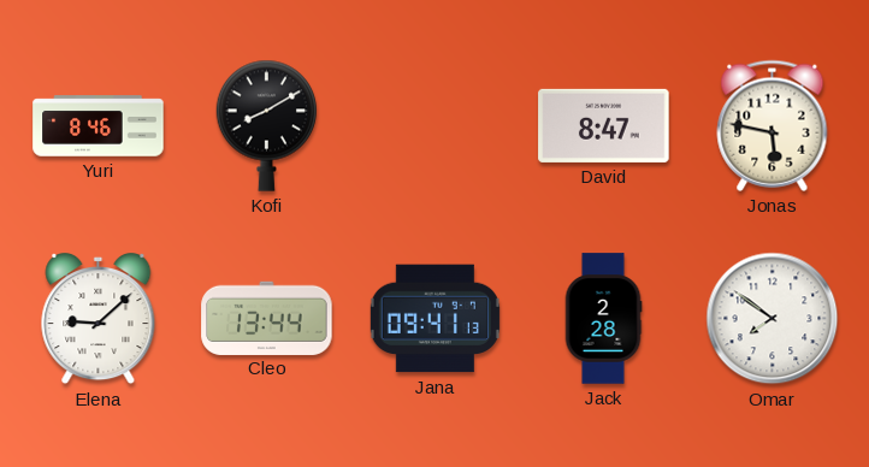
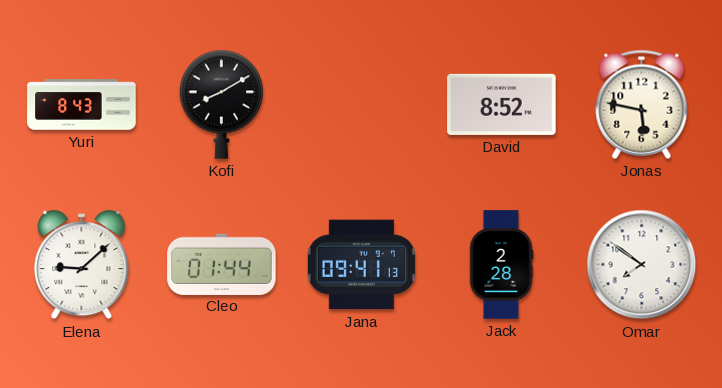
Yuri: 8:46 -> 8:43 (82, 105)
David: 8:47 -> 8:52 (502, 104)
Cleo: 13:44 -> 01:44 (222, 264)
